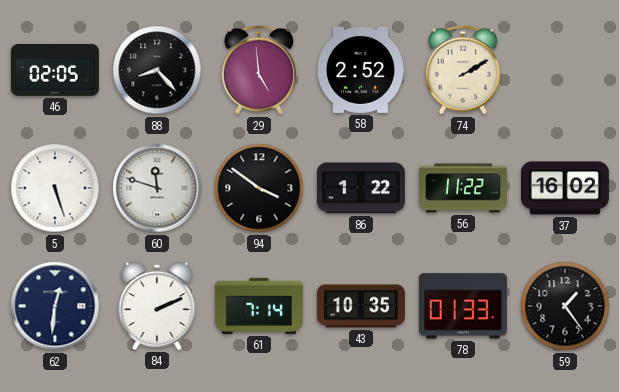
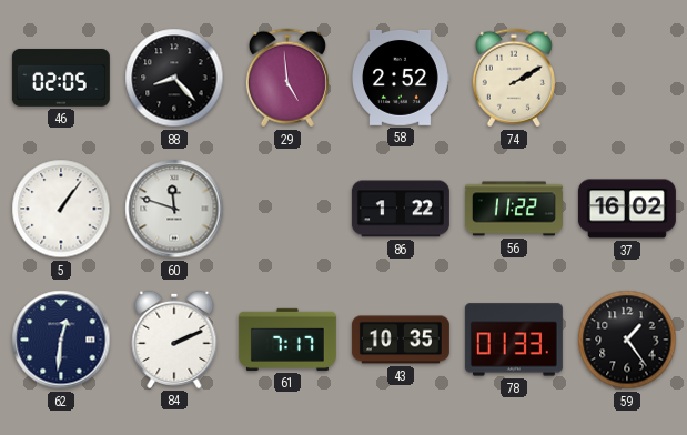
5: 5:27 -> 1:06 (61, 209)
94: 3:51 -> none (259, 188)
61: 7:14 -> 7:17 (287, 340)
